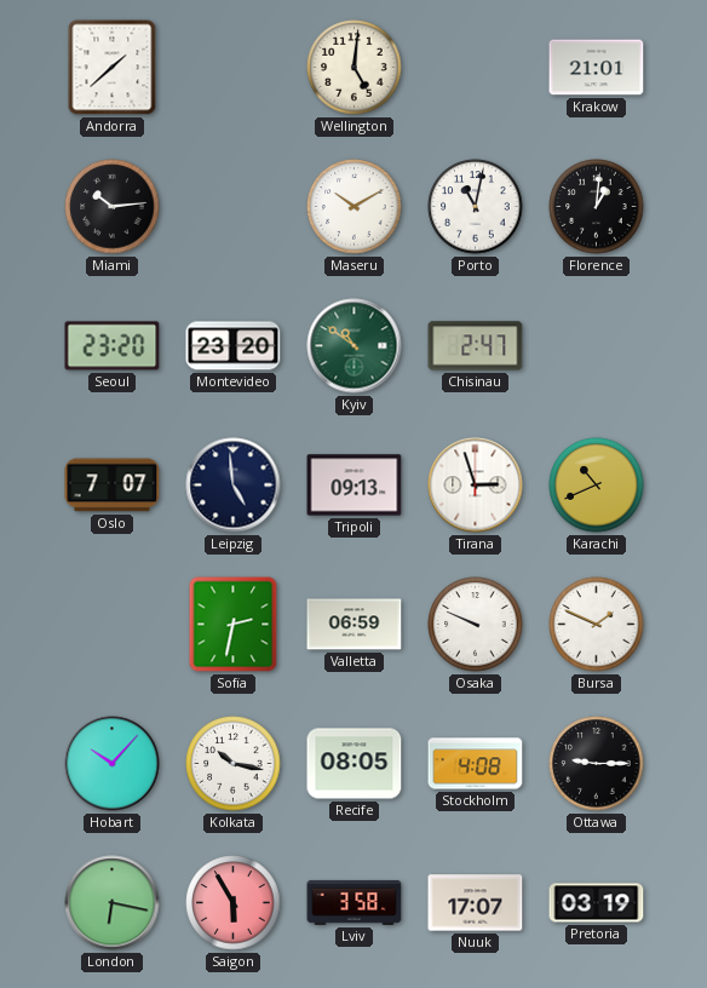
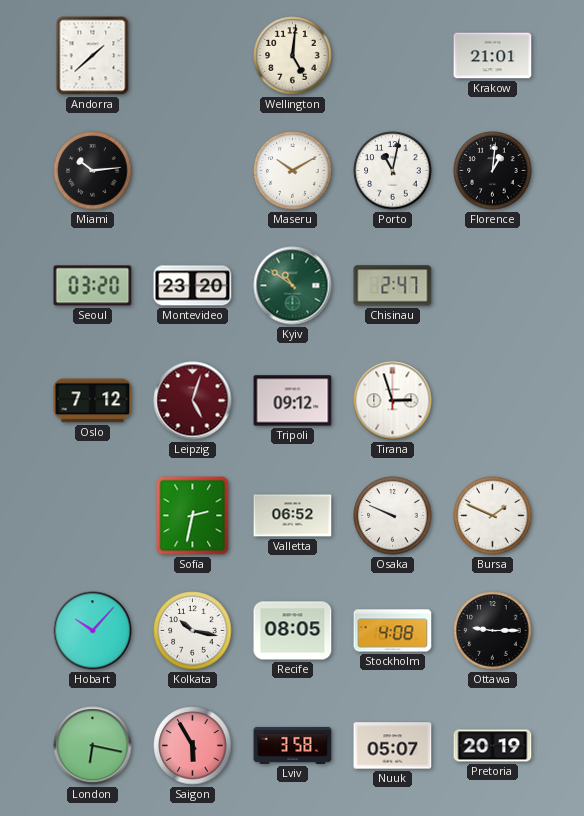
Seoul: 23:20 -> 03:20 (93, 286)
Oslo: 7:07 -> 7:12 (93, 401)
Leipzig: 4:59 -> 5:03 (193, 401)
Leipzig dial: navy -> burgundy (193, 401)
Tripoli: 09:13 -> 09:12 (293, 401)
Karachi: 10:41 -> none (597, 486)
Valletta: 06:59 -> 06:52 (293, 516)
Nuuk: 17:07 -> 05:07 (393, 746)
Pretoria: 03:19 -> 20:19 (493, 746)
